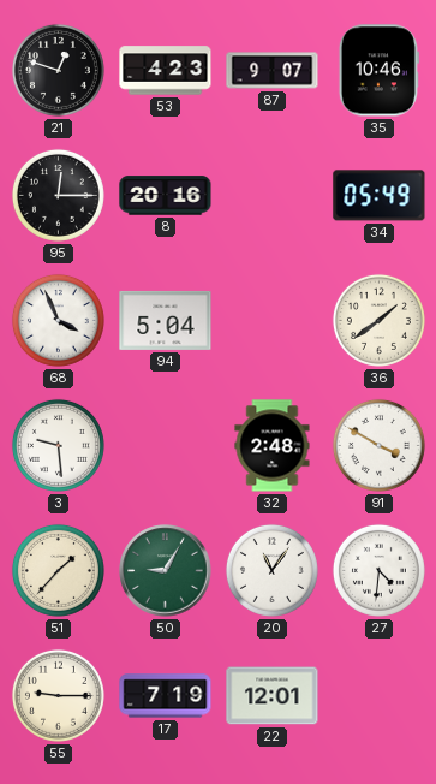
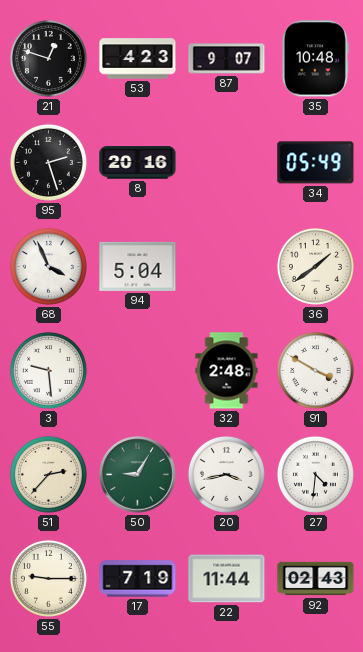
35: 10:46 -> 10:48 (315, 59)
95: 12:15 -> 2:27 (48, 162)
51: 1:37 -> 2:37 (48, 474)
20: 11:06 -> 3:43 (226, 474)
22: 12:01 -> 11:44 (227, 579)
92: none -> 02:43 (316, 579)
